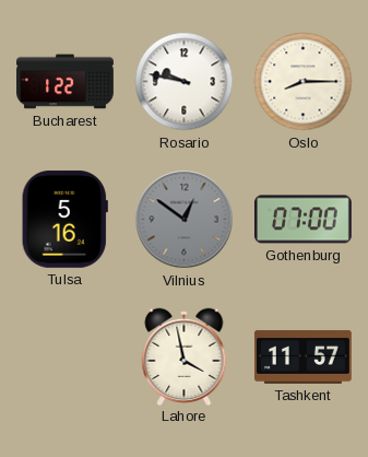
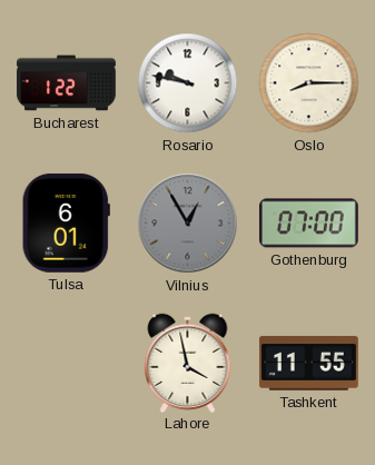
Tulsa: 5:16 -> 6:01 (66, 222)
Vilnius: 12:51 -> 12:55 (188, 224)
Tashkent: 11:57 -> 11:55 (308, 364)
